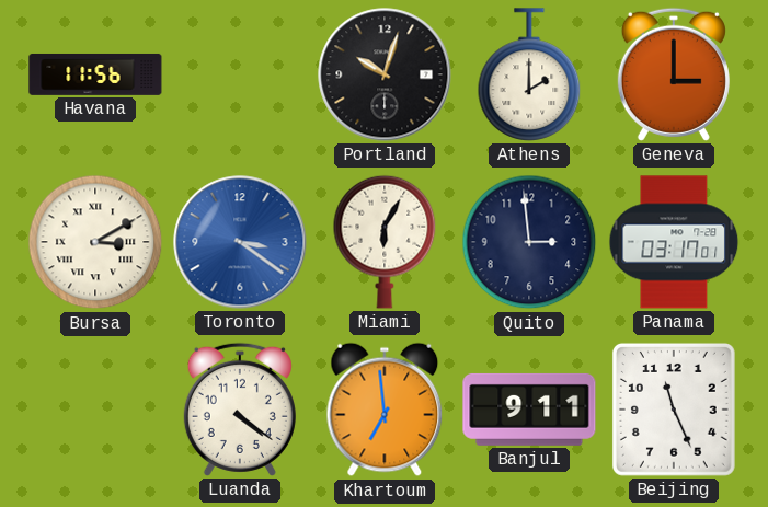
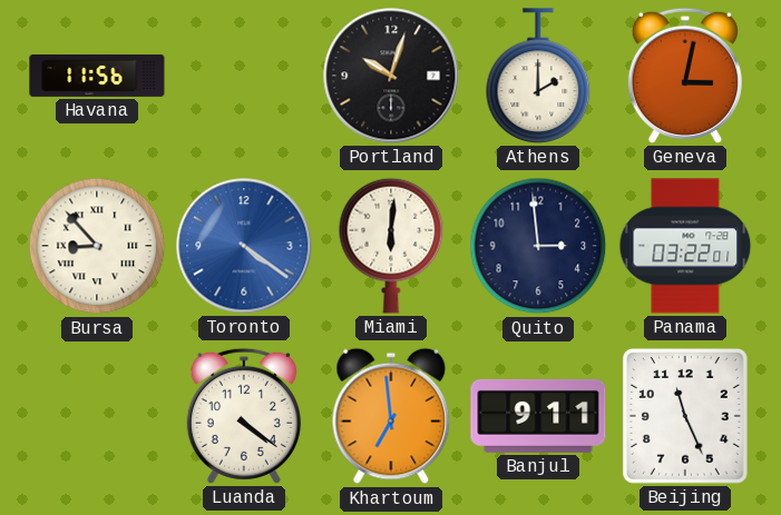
Geneva: 3:00 -> 3:02 (685, 76)
Bursa: 3:10 -> 8:53 (97, 246)
Toronto: 3:21 -> 4:21 (244, 246)
Miami: 6:05 -> 6:01 (391, 246)
Panama: 03:17 -> 03:22 (685, 246)
